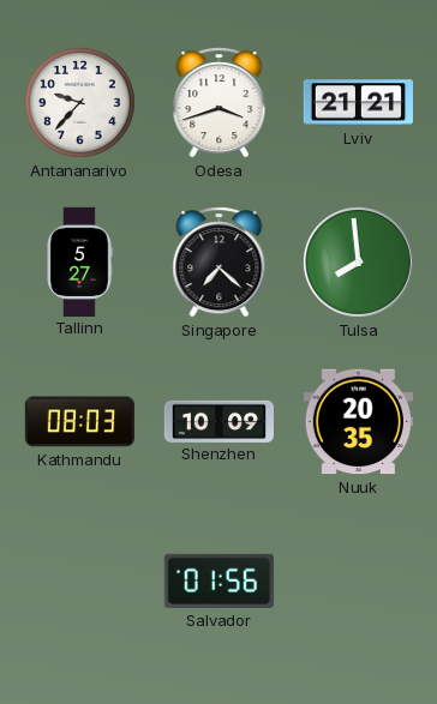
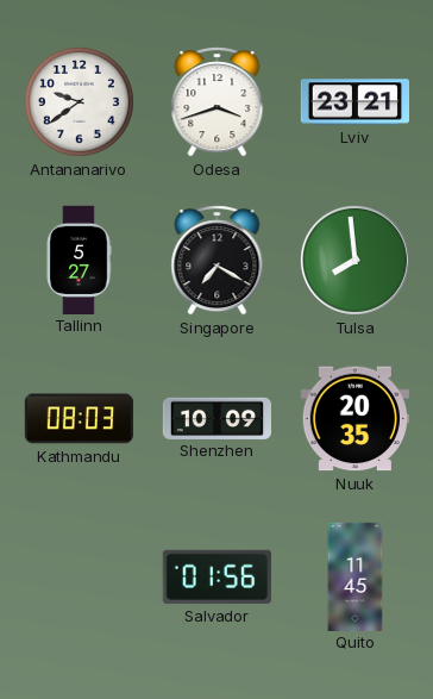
Antananarivo: 9:37 -> 9:39 (79, 101)
Lviv: 21:21 -> 23:21 (354, 102)
Singapore: 7:22 -> 7:20 (218, 261)
Quito: none -> 11:45 (356, 576)
